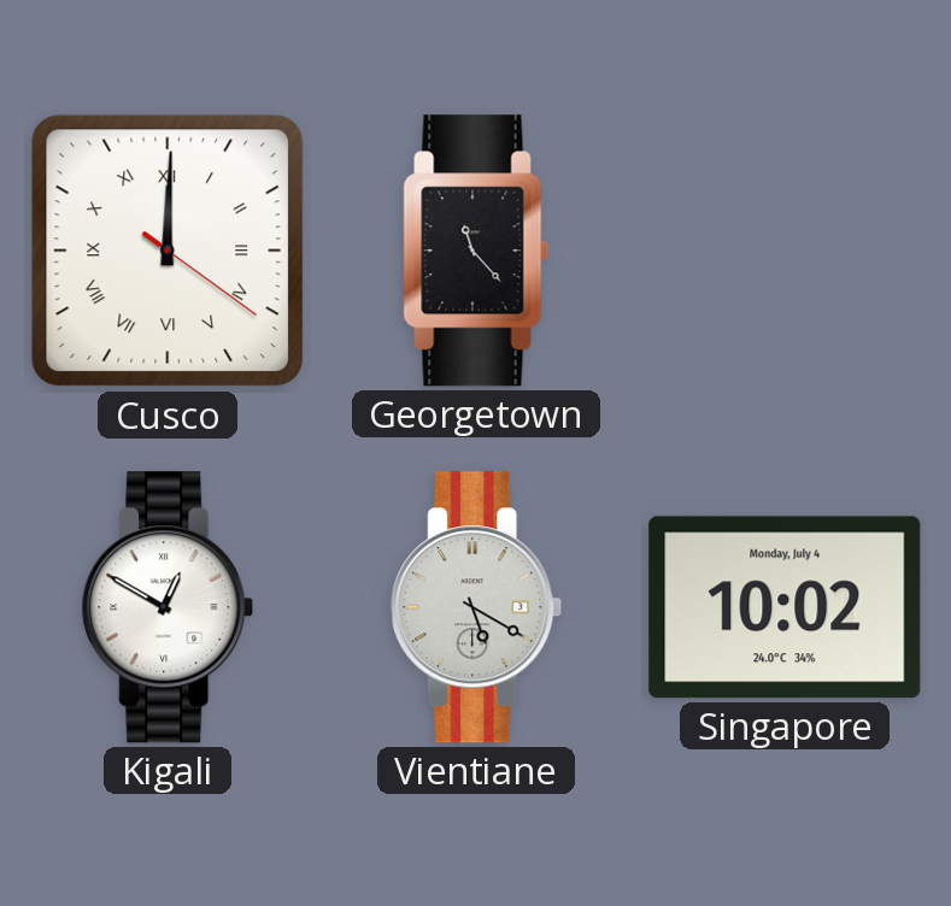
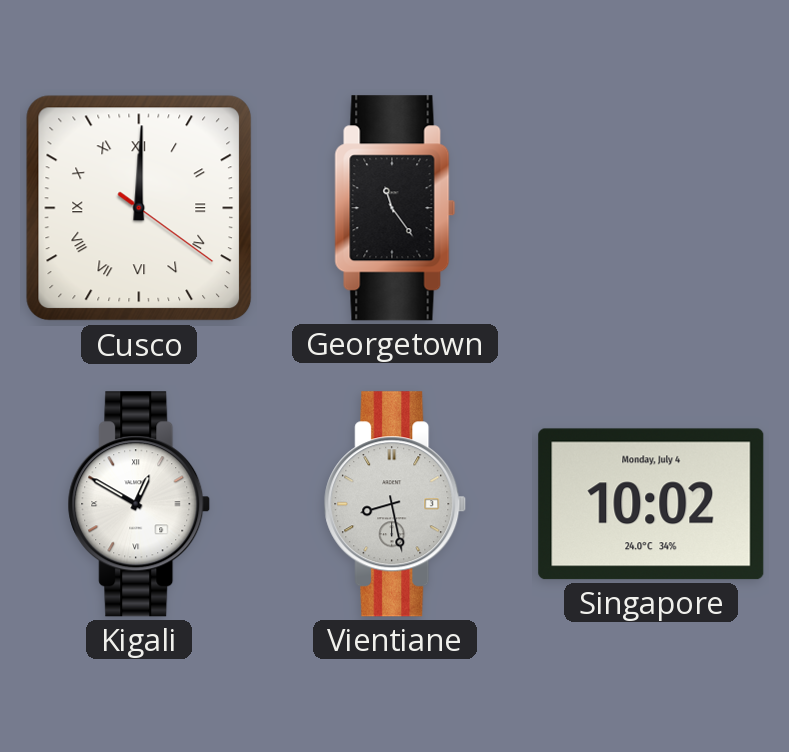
Georgetown: 11:23 -> 11:24 (395, 208)
Vientiane: 5:20 -> 8:28 (395, 504)
